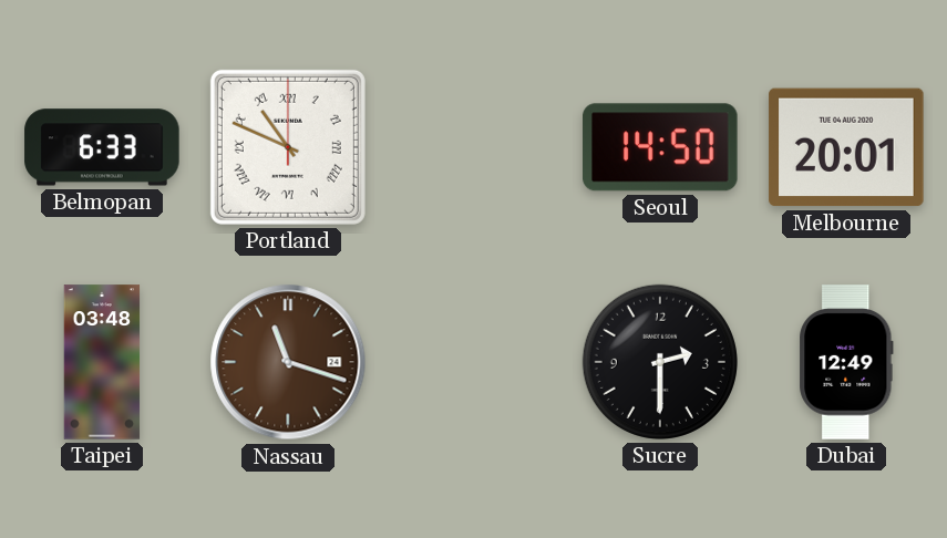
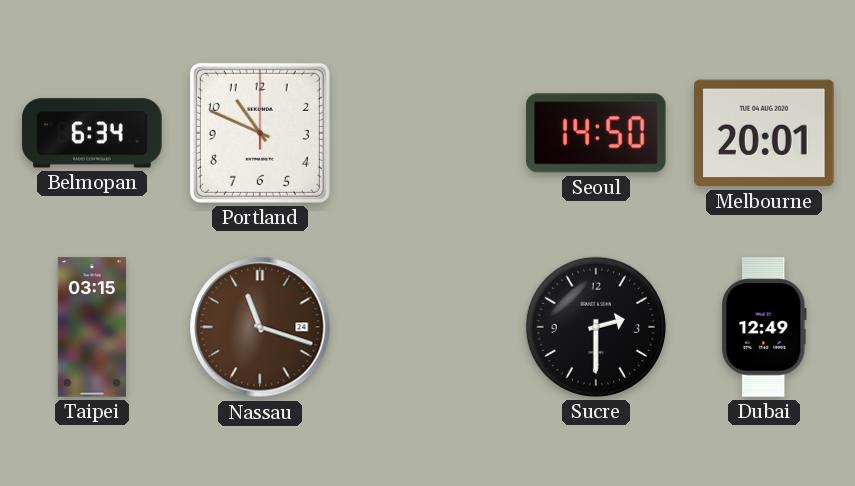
Belmopan: 6:33 -> 6:34 (92, 133)
Portland numerals: Roman -> Arabic (260, 133)
Taipei: 03:48 -> 03:15 (92, 327)
